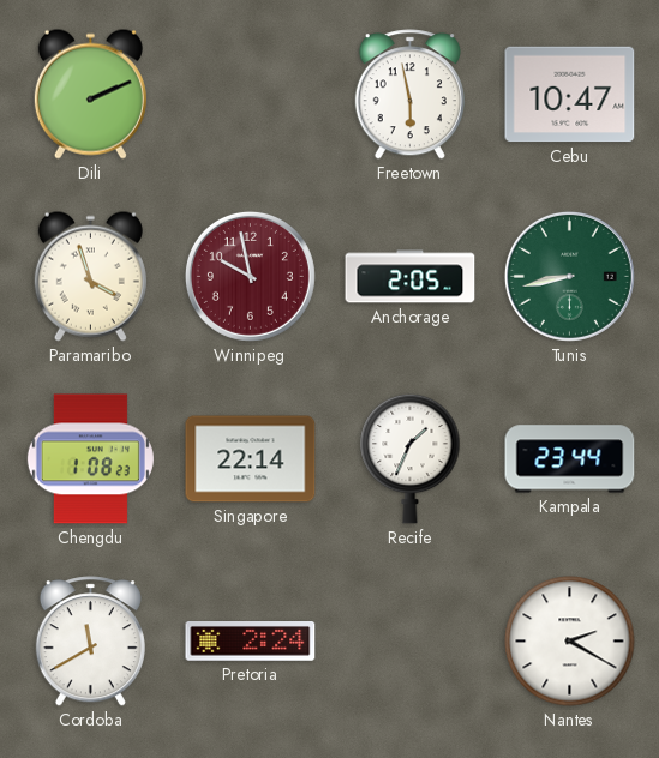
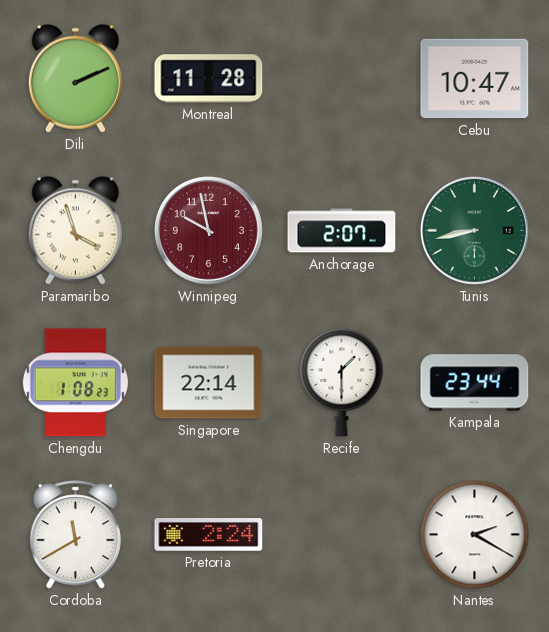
Montreal: none -> 11:28 (209, 79)
Freetown: 5:58 -> none (409, 95)
Anchorage: 2:05 -> 2:07 (342, 231)
Recife: 1:34 -> 1:30 (342, 382)
